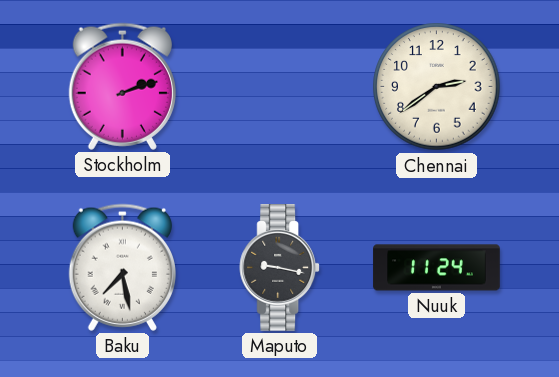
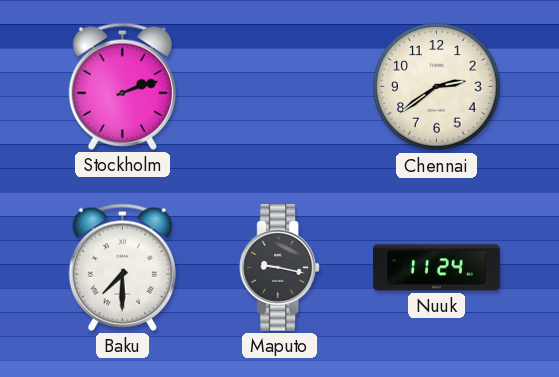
Baku: 7:28 -> 7:30 (122, 267)
